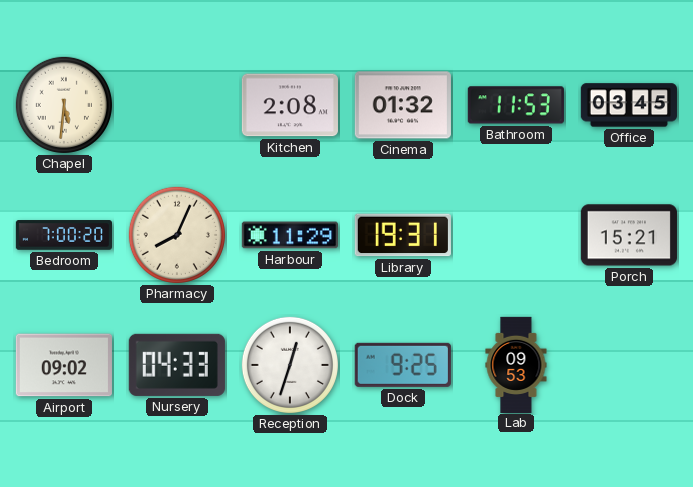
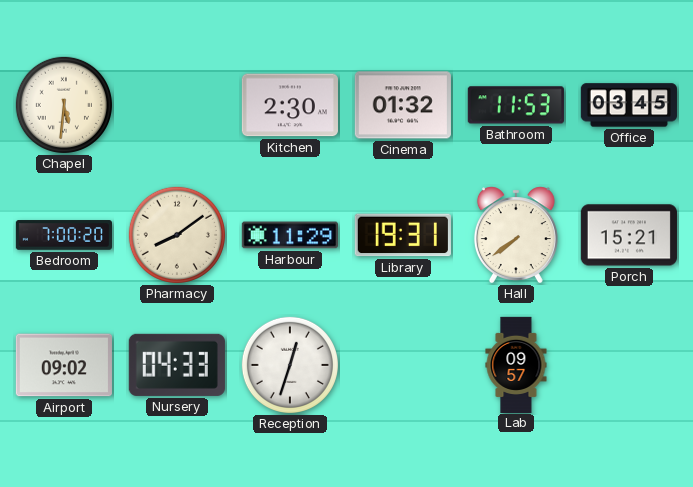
Kitchen: 2:08 -> 2:30 (290, 105)
Pharmacy: 8:04 -> 8:09 (177, 235)
Hall: none -> 7:39 (516, 235)
Dock: 9:25 -> none (403, 365)
Lab: 09:53 -> 09:57 (516, 364)
